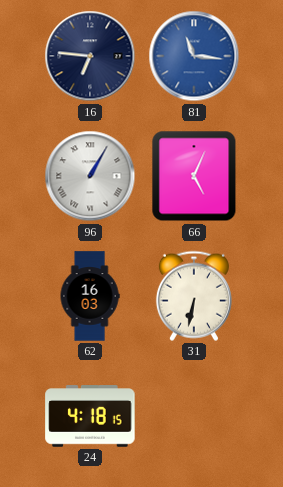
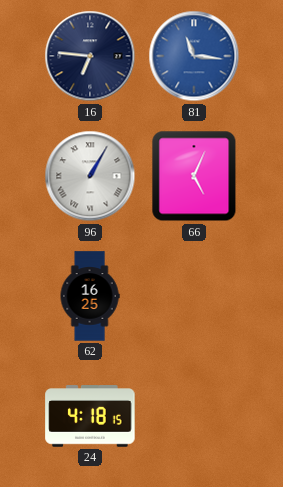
62: 16:03 -> 16:25 (90, 296)
31: 6:32 -> none (194, 296)
